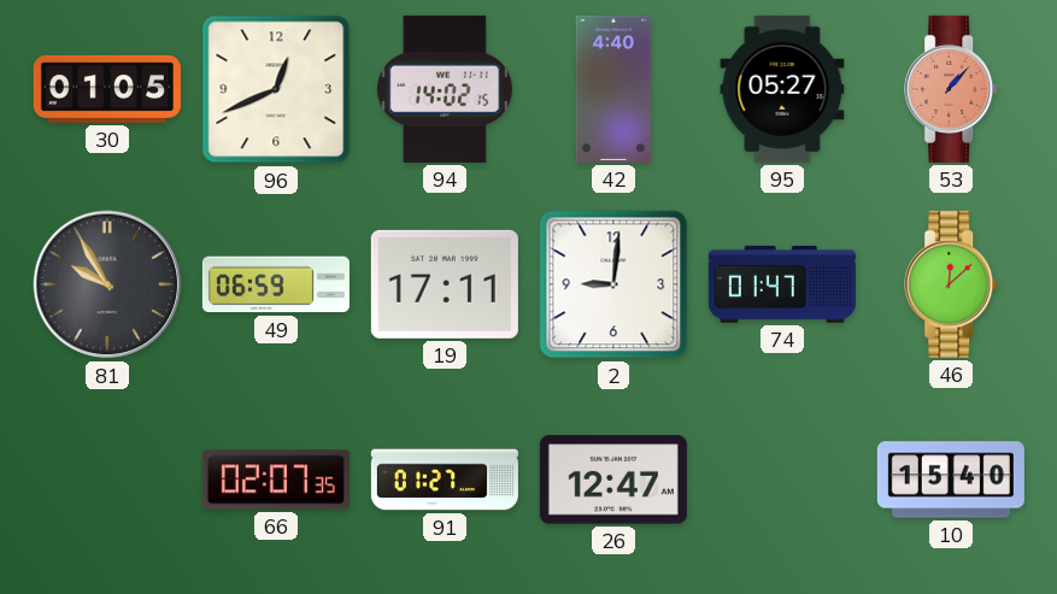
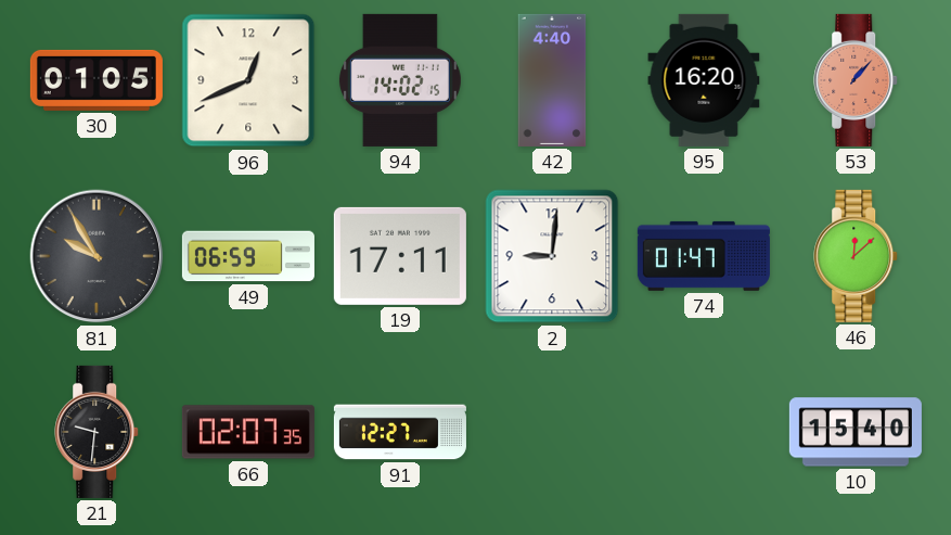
95: 05:27 -> 16:20 (704, 80)
21: none -> 9:31 (98, 432)
91: 01:27 -> 12:27 (400, 432)
26: 12:47 -> none (613, 480)
